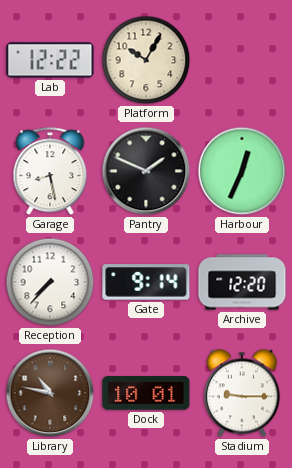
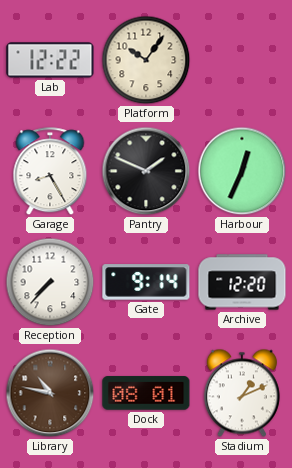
Platform: 10:05 -> 10:06 (146, 60)
Garage: 8:28 -> 8:25 (50, 172)
Dock: 10:01 -> 08:01 (146, 393)
Stadium: 9:15 -> 1:11 (242, 393)
